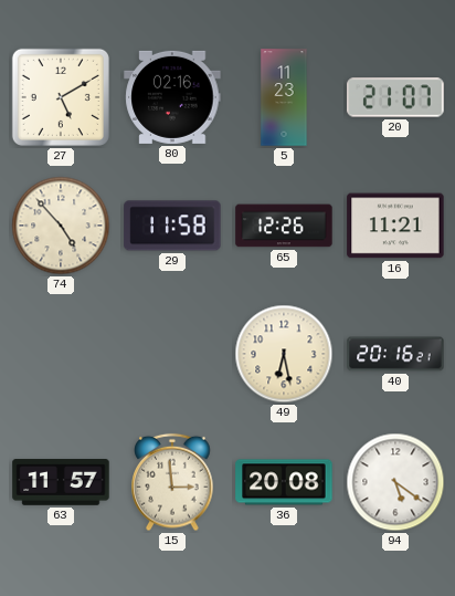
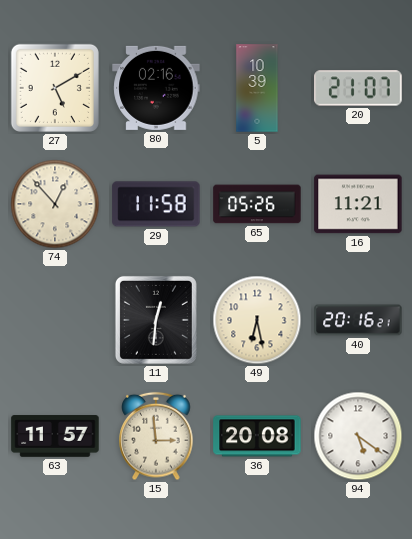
5: 11:23 -> 10:39 (257, 88)
74: 4:53 -> 12:53 (55, 204)
65: 12:26 -> 05:26 (257, 204)
11: none -> 12:31 (156, 320)
